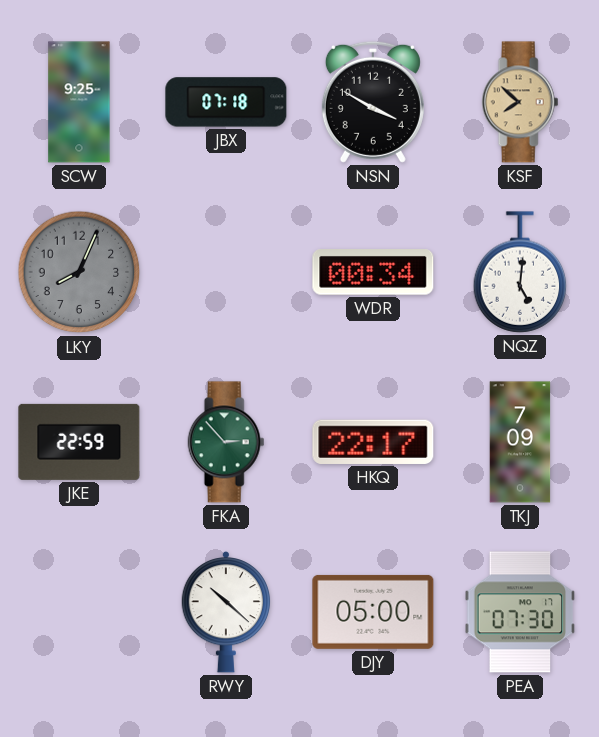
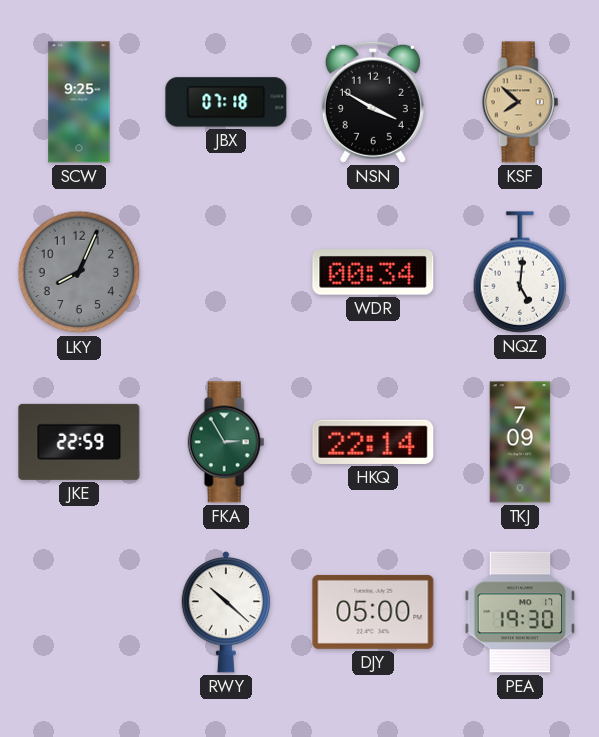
FKA: 2:53 -> 2:55 (226, 442)
HKQ: 22:17 -> 22:14 (373, 442)
PEA: 07:30 -> 19:30 (520, 612)
